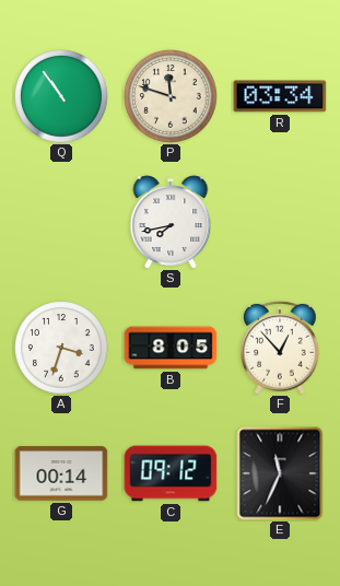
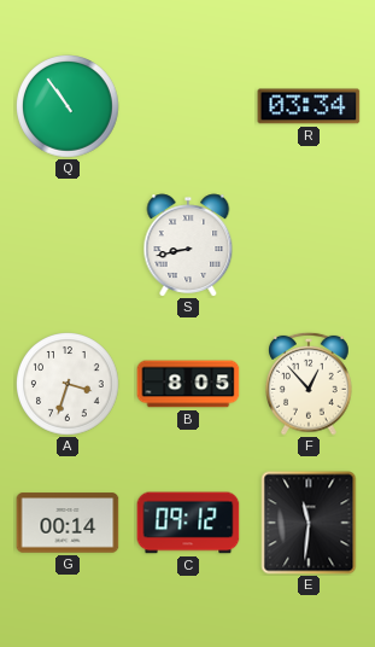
P: 11:48 -> none (172, 97)
S: 7:43 -> 8:43 (188, 245)
E: 11:34 -> 11:31 (309, 523)
